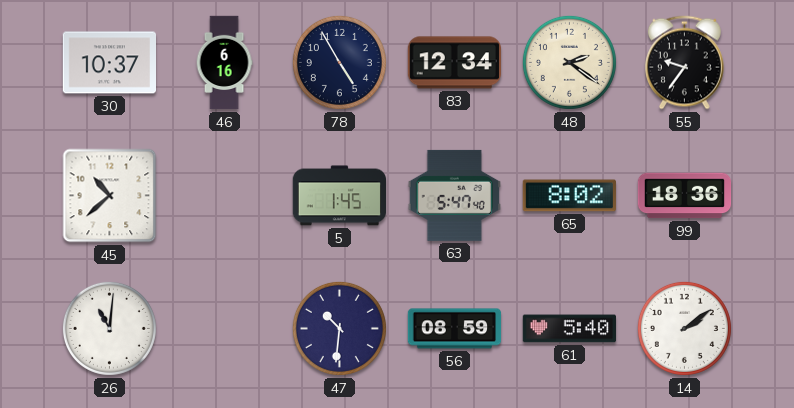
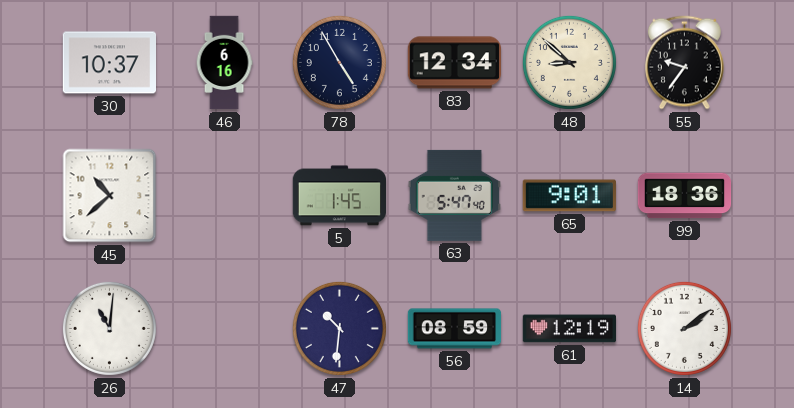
48: 2:21 -> 8:52 (569, 62)
65: 8:02 -> 9:01 (569, 196)
61: 5:40 -> 12:19 (569, 329)
